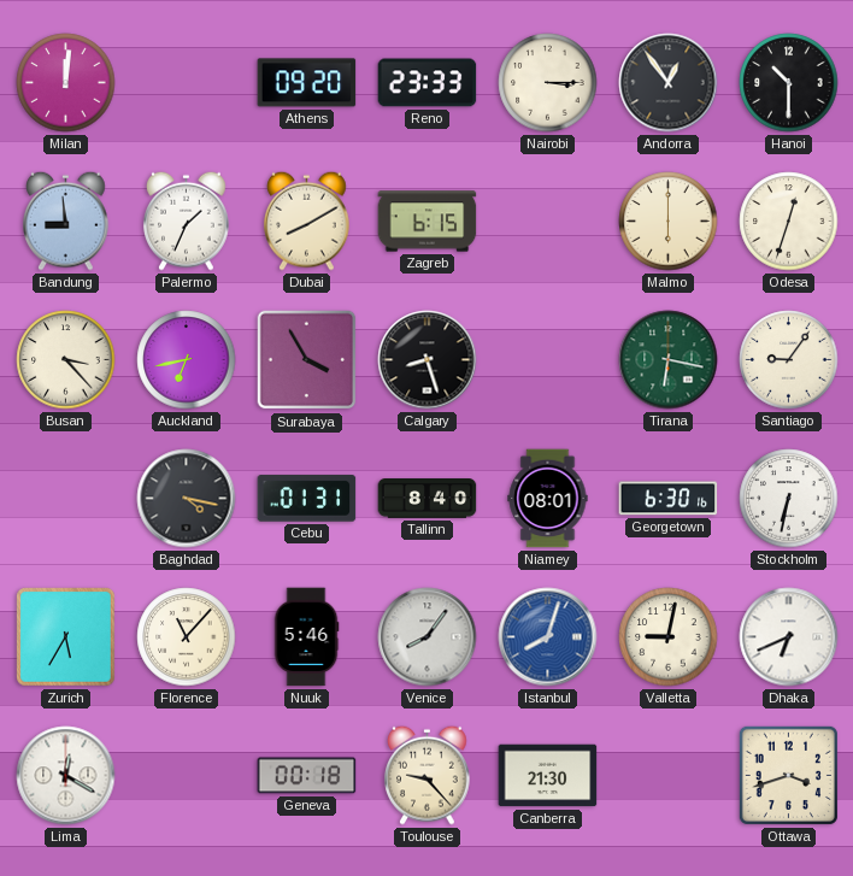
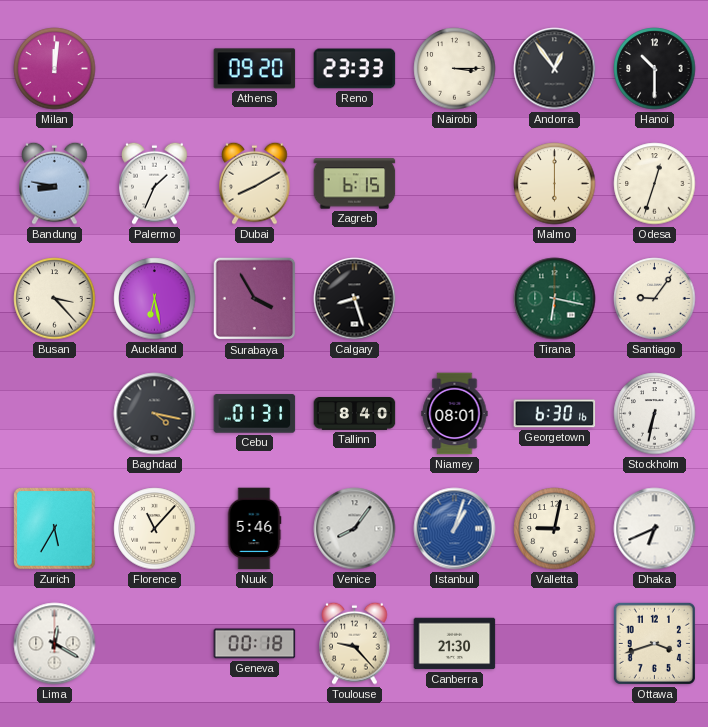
Bandung: 8:59 -> 8:47 (55, 183)
Auckland: 6:43 -> 6:28 (155, 299)
Istanbul: 8:03 -> 1:03 (455, 529)
